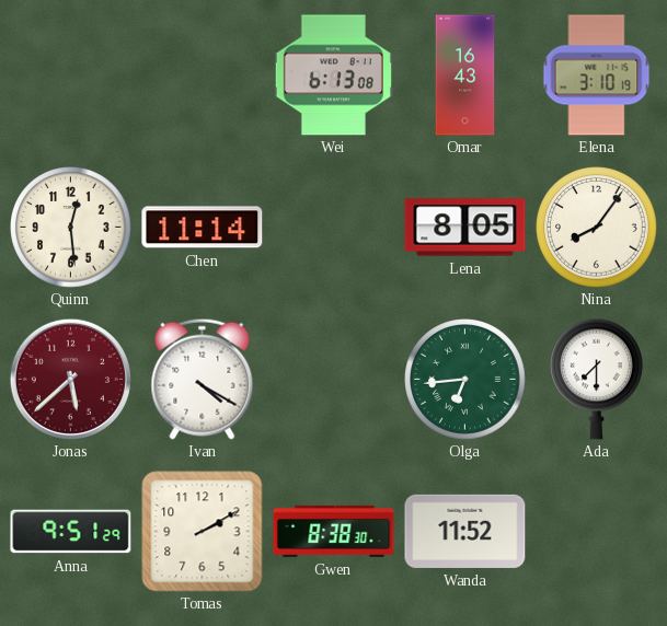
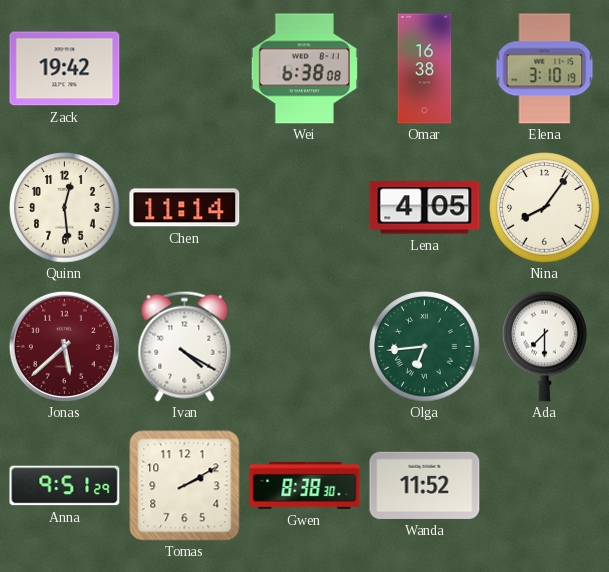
Zack: none -> 19:42 (65, 69)
Wei: 6:13 -> 6:38 (304, 69)
Omar: 16:43 -> 16:38 (425, 69)
Lena: 8:05 -> 4:05 (425, 208)
